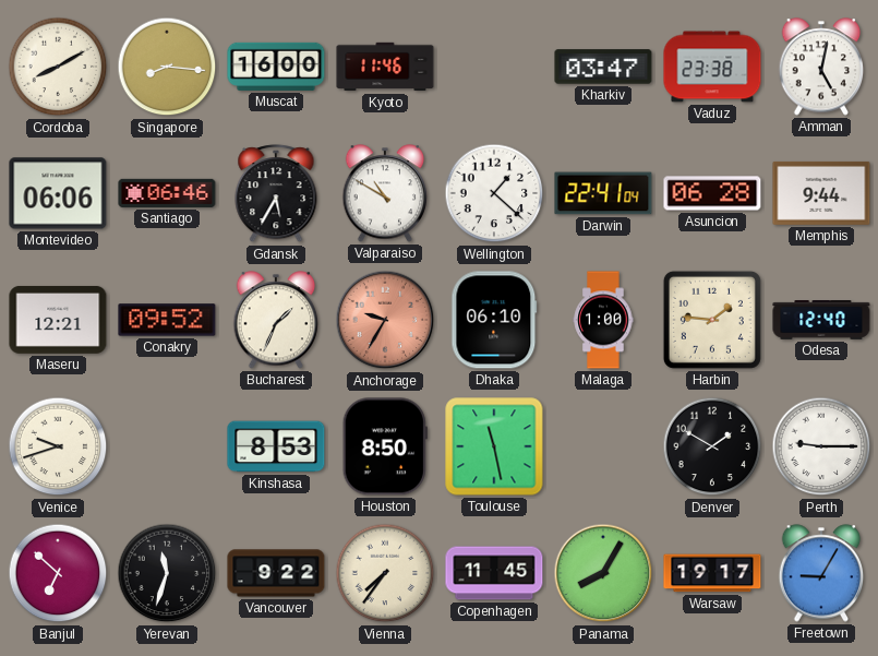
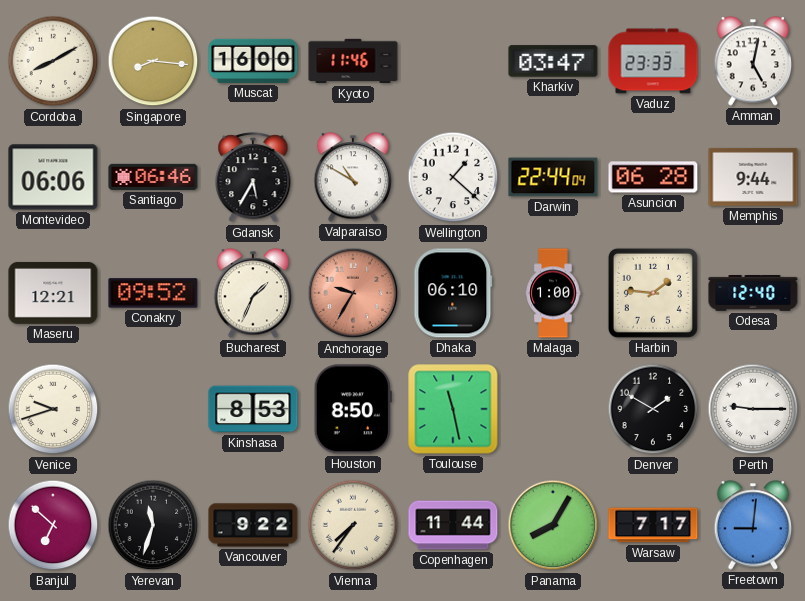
Vaduz: 23:38 -> 23:33 (653, 61)
Darwin: 22:41 -> 22:44 (553, 177)
Copenhagen: 11:45 -> 11:44 (453, 525)
Warsaw: 19:17 -> 7:17 (653, 525)
Freetown: 9:05 -> 9:01 (753, 525)
